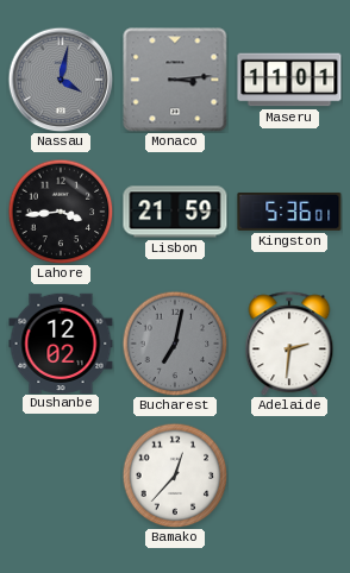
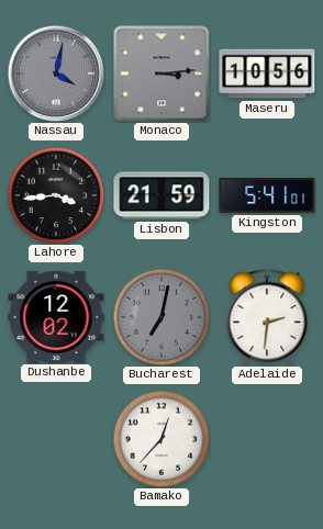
Maseru: 11:01 -> 10:56 (267, 74)
Kingston: 5:36 -> 5:41 (267, 195)
